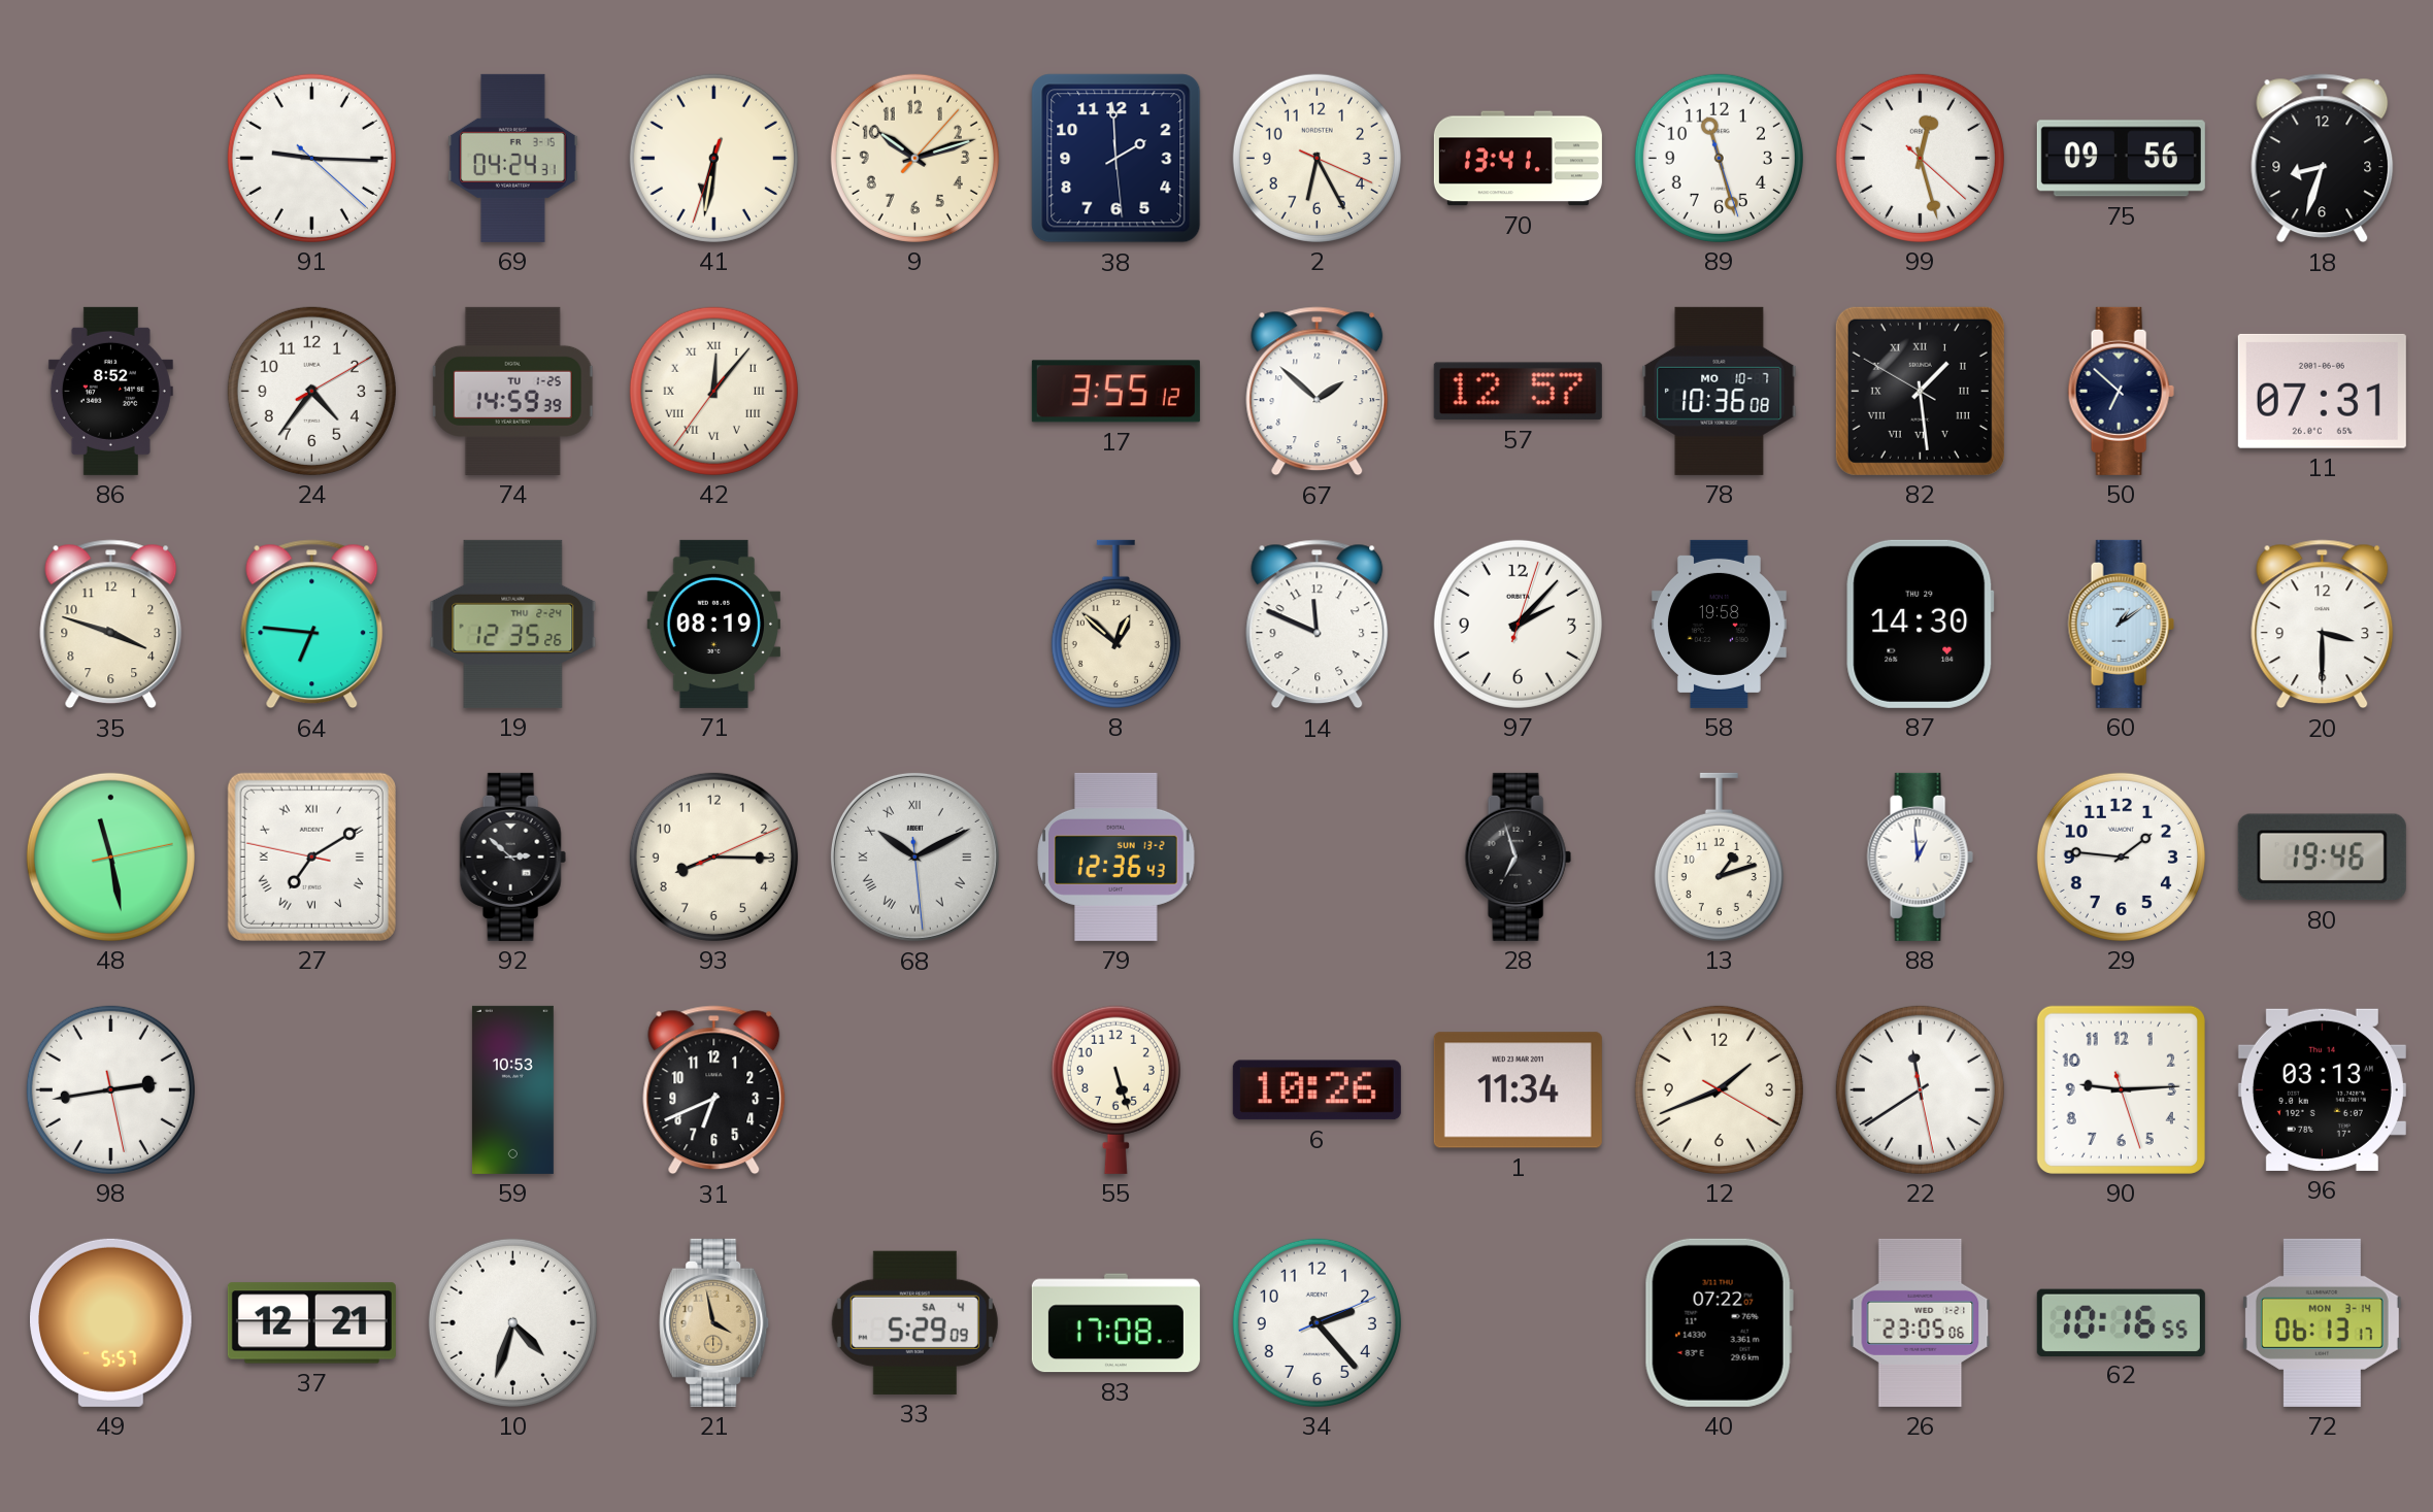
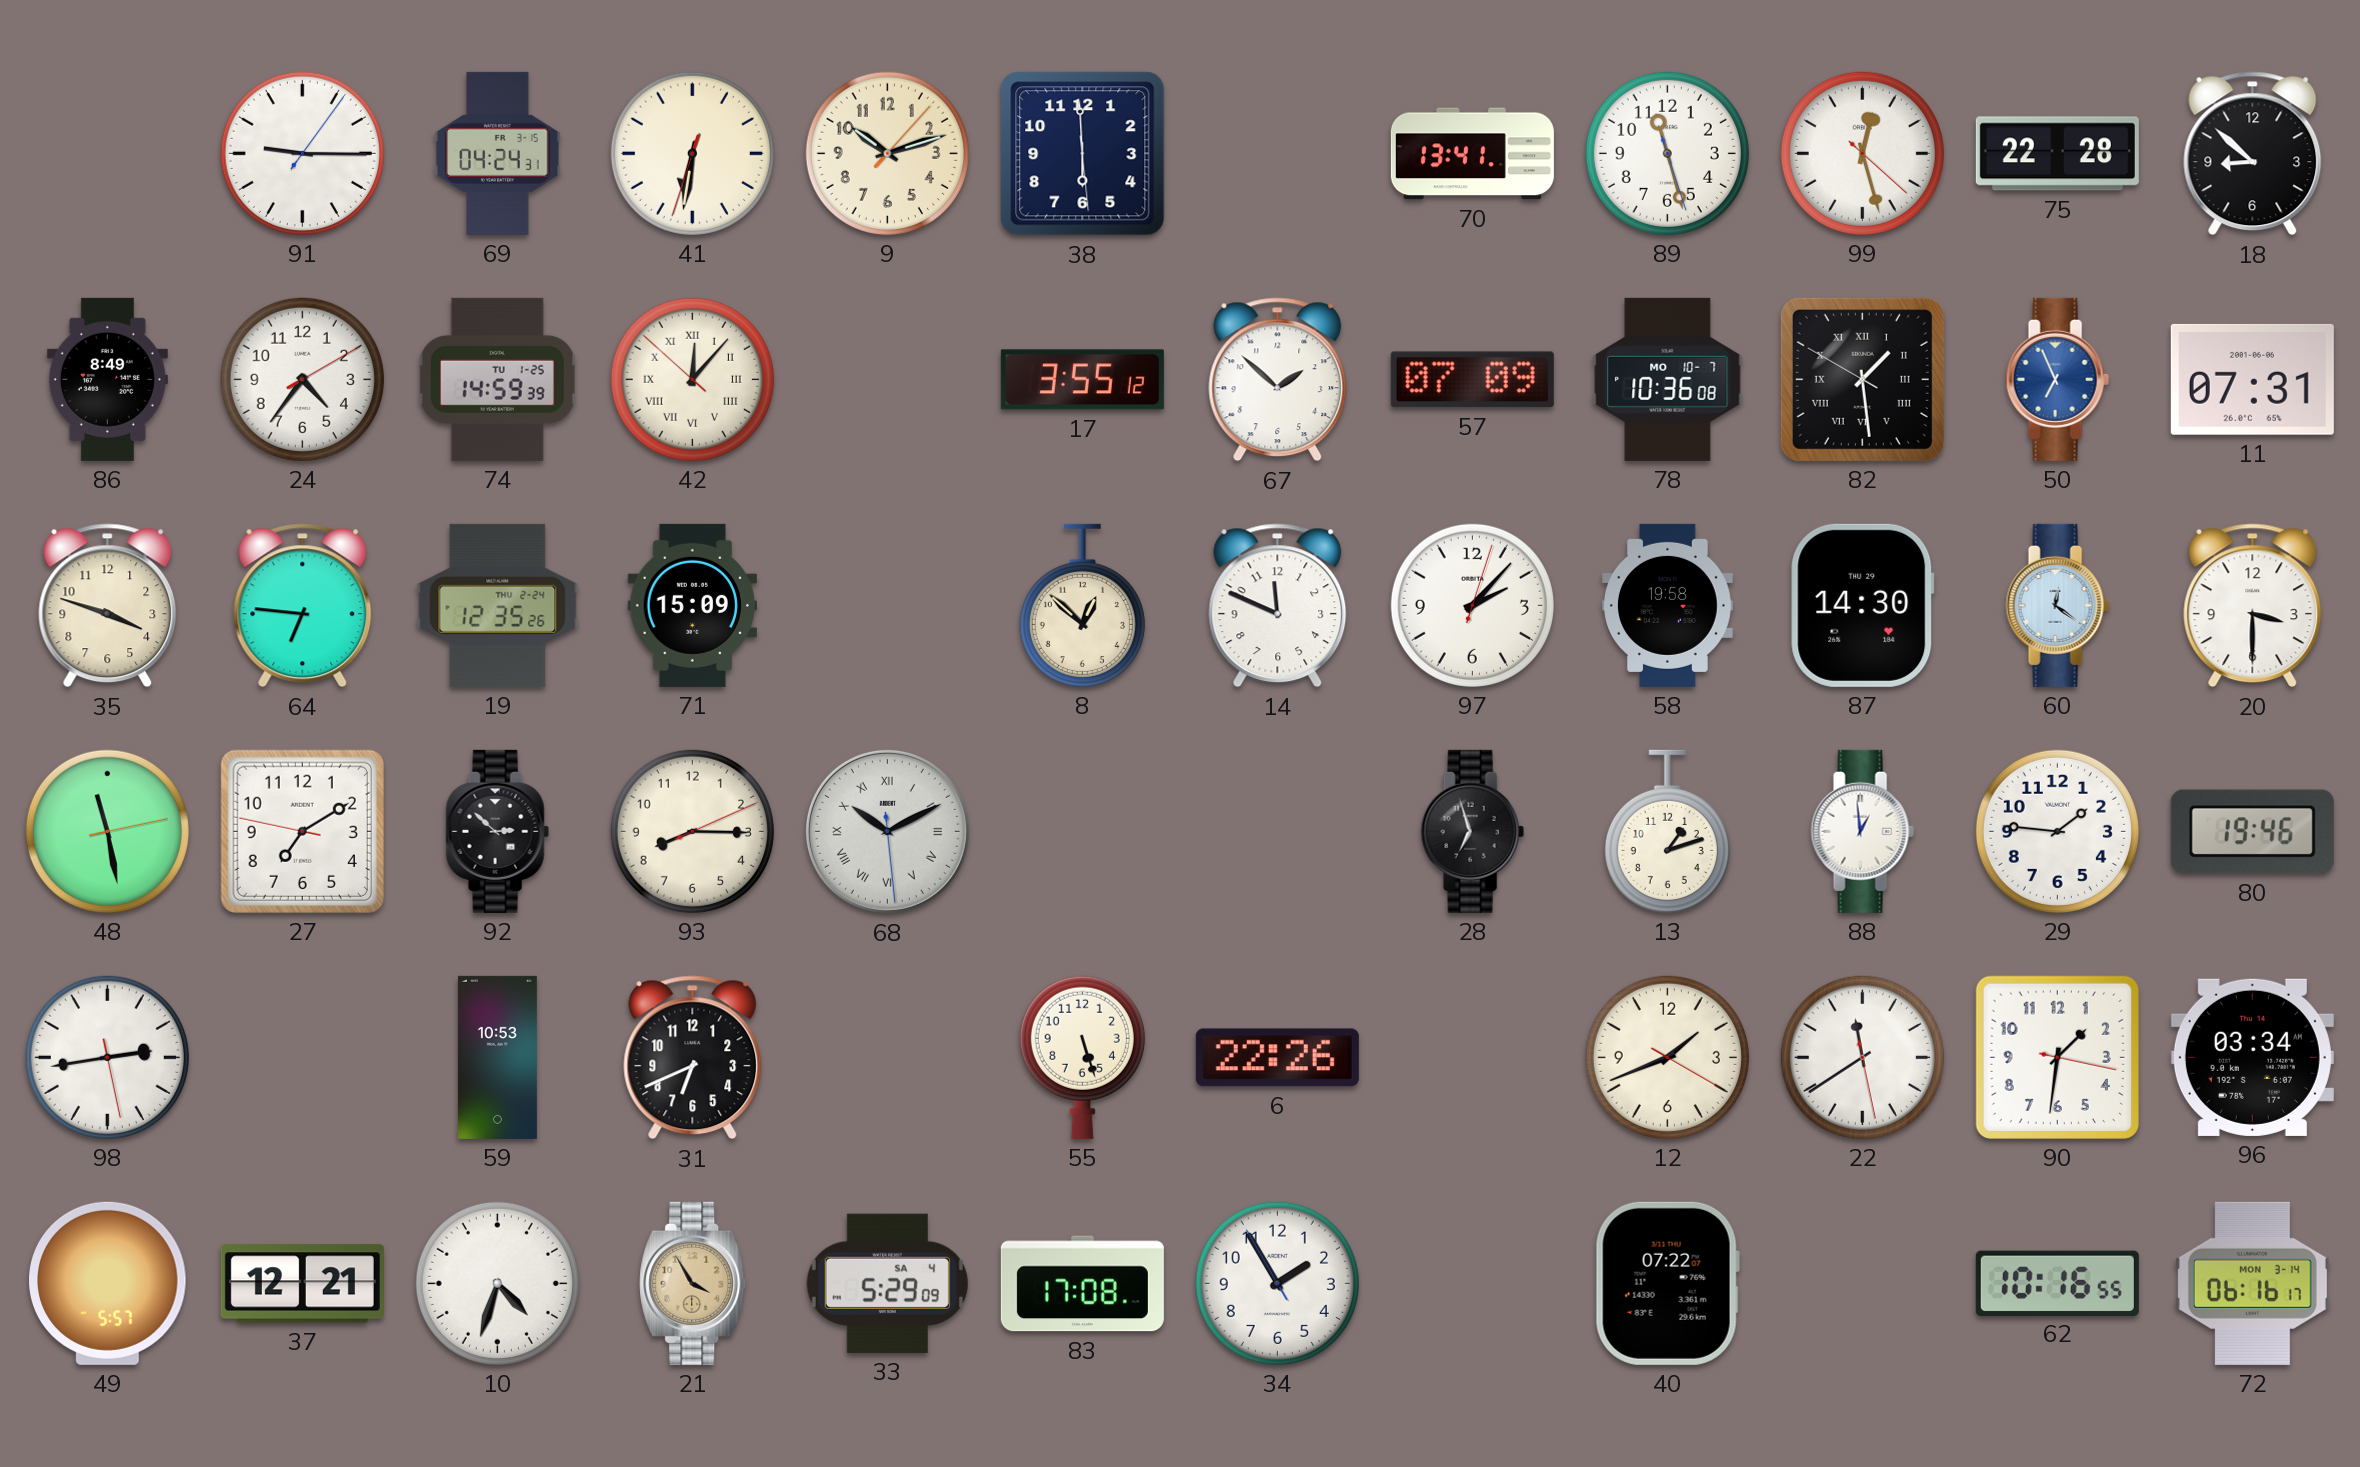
91: 9:15:22 -> 9:15:06 (302, 153)
38: 1:59 -> 5:59 (1083, 154)
2: 6:25 -> none (1317, 158)
75: 09:56 -> 22:28 (2057, 154)
18: 8:33 -> 8:52 (2253, 154)
86: 8:52 -> 8:49 (107, 379)
42: 12:06:36 -> 12:06:52 (692, 379)
57: 12:57 -> 07:09 (1472, 380)
50: 6:52 -> 6:56 (2057, 379)
50 dial: navy -> blue (2057, 379)
71: 08:19 -> 15:09 (692, 605)
60: 1:09 -> 12:21 (2057, 605)
27 numerals: Roman -> Arabic (302, 831)
79: 12:36 -> none (1116, 856)
6: 10:26 -> 22:26 (1277, 1058)
1: 11:34 -> none (1518, 1090)
90: 9:14 -> 1:31 (2057, 1057)
96: 03:13 -> 03:34 (2252, 1057)
21: 3:58 -> 3:55 (693, 1283)
34: 2:23 -> 1:54 (1277, 1283)
26: 23:05 -> none (1921, 1322)
72: 06:13 -> 06:16 (2252, 1283)
